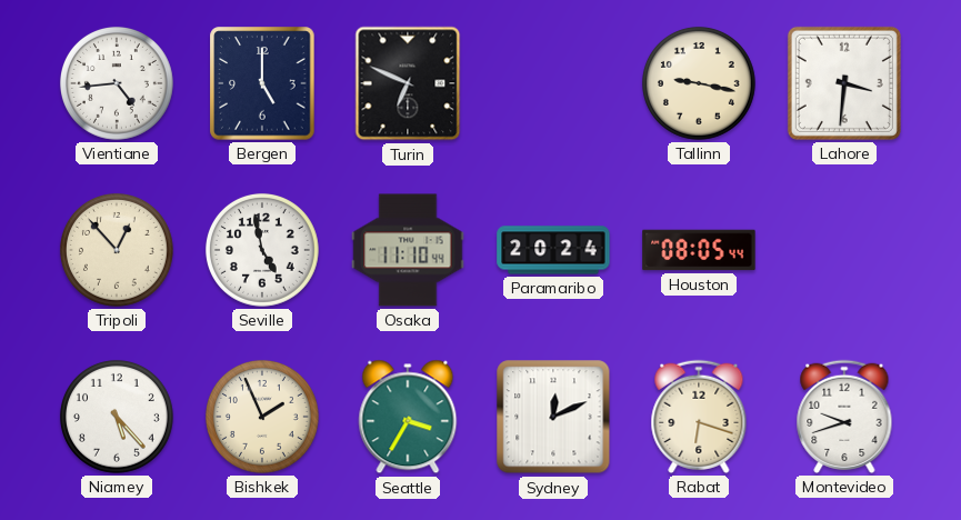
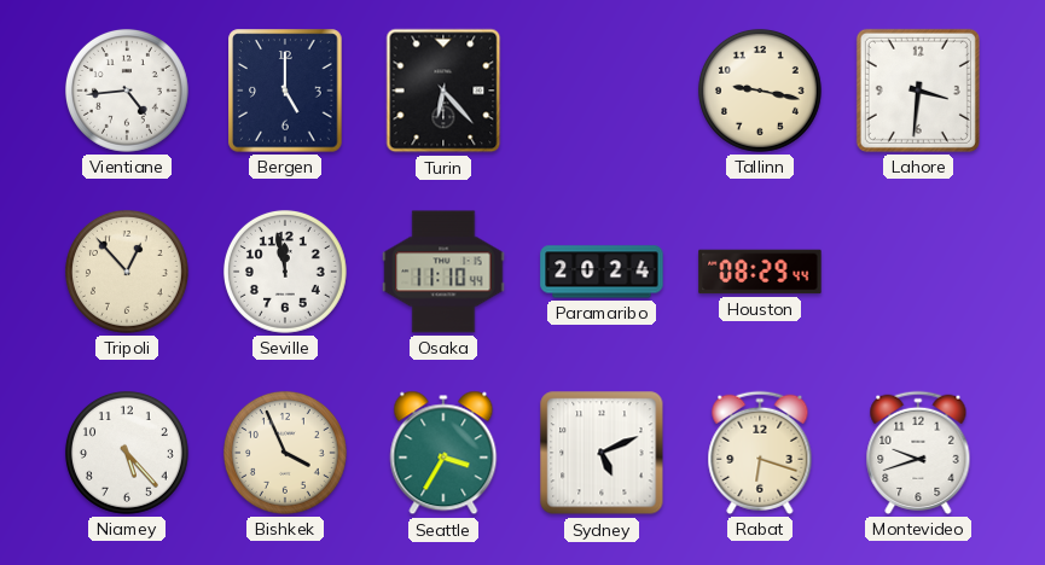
Turin: 6:49 -> 6:23 (443, 91)
Seville: 4:58 -> 11:58 (285, 272)
Houston: 08:05 -> 08:29 (760, 272)
Bishkek: 1:56 -> 3:56 (285, 453)
Sydney: 12:11 -> 5:11 (602, 453)
